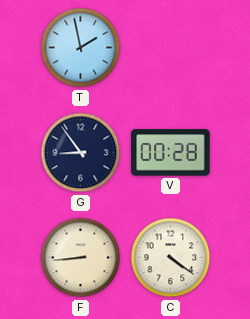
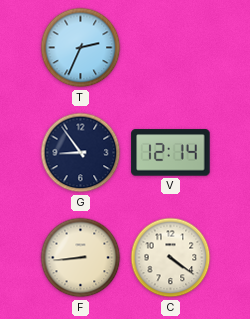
T: 1:58 -> 2:34 (81, 48)
V: 00:28 -> 12:14 (171, 153)
